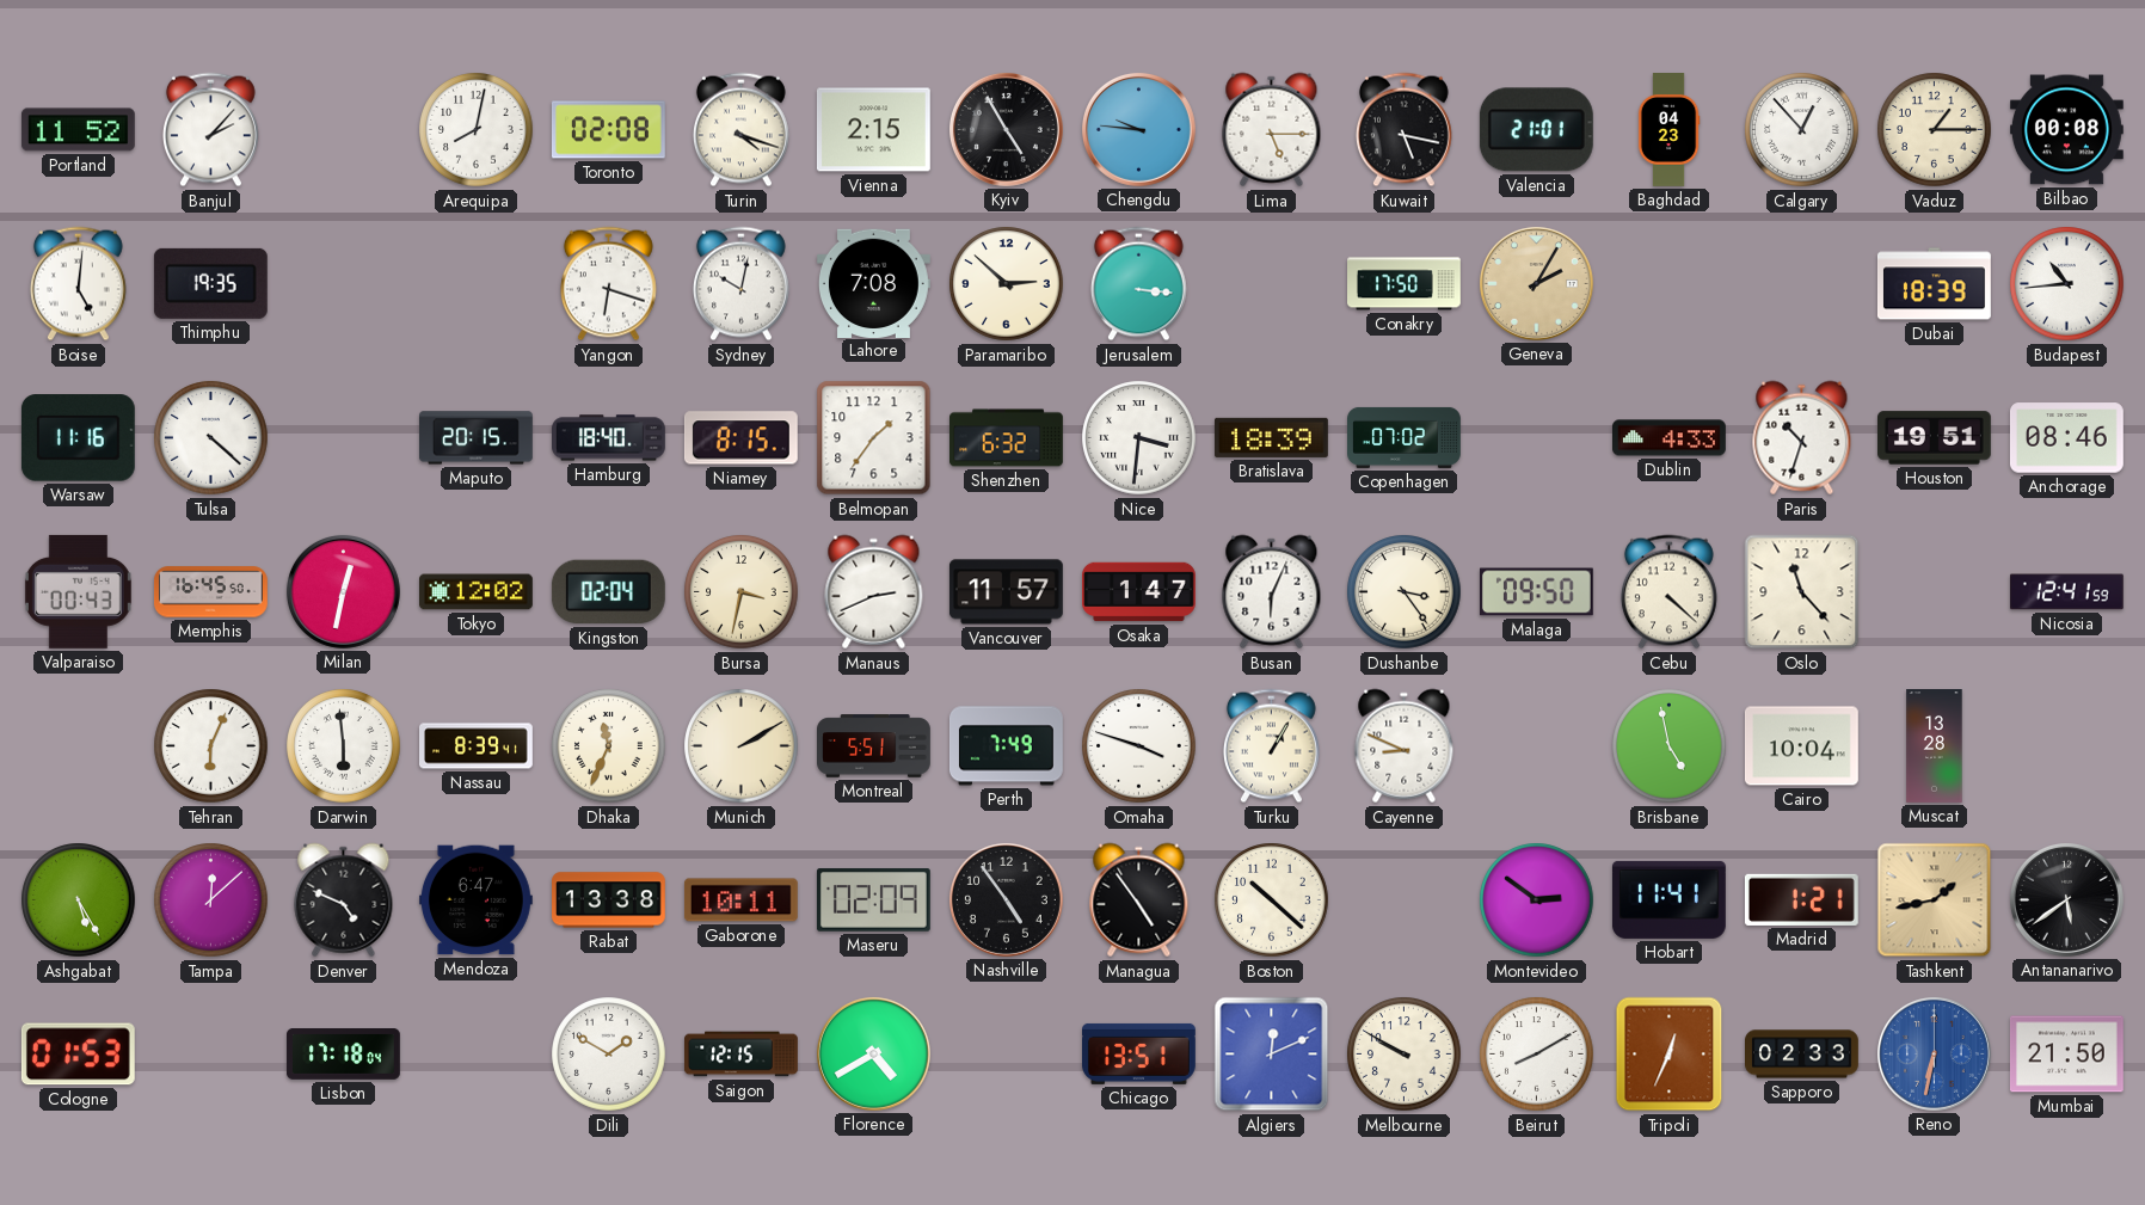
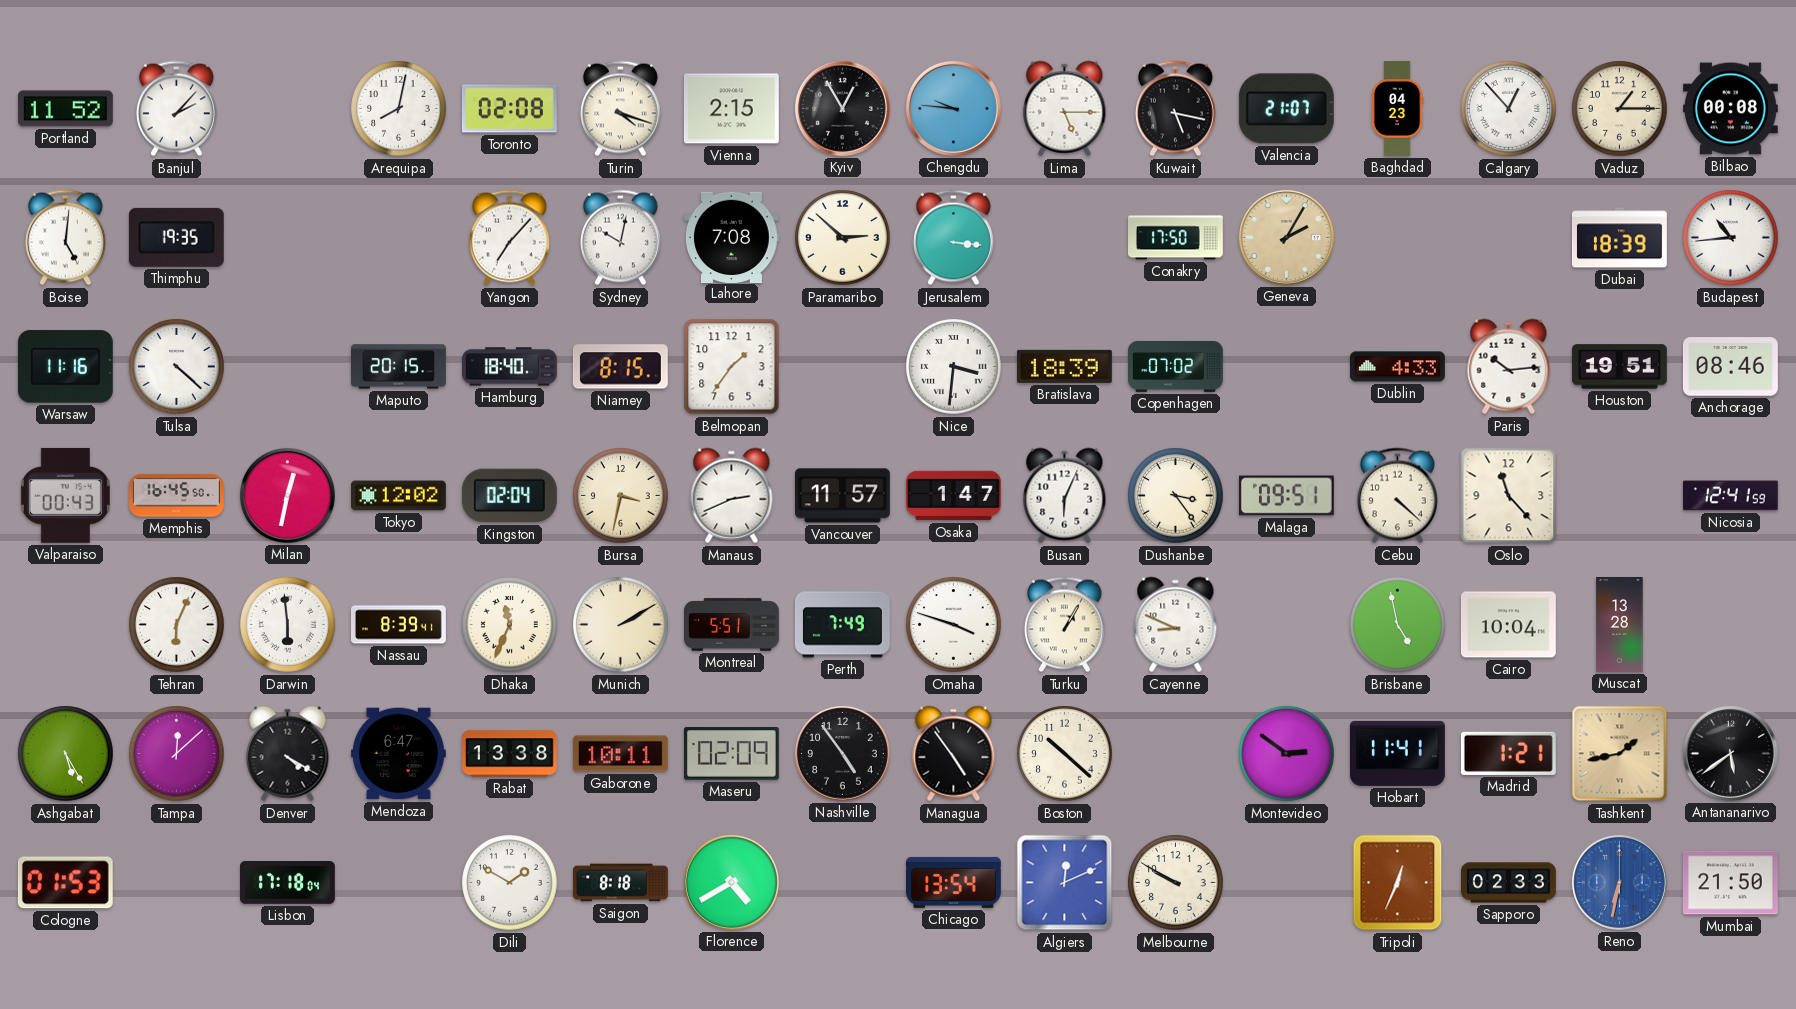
Kyiv: 4:55 -> 12:55 (842, 108)
Valencia: 21:01 -> 21:07 (1286, 109)
Yangon: 6:18 -> 7:07 (509, 238)
Shenzhen: 6:32 -> none (1007, 438)
Paris: 10:33 -> 10:14 (1509, 367)
Malaga: 09:50 -> 09:51 (1286, 496)
Denver: 4:49 -> 4:20 (288, 754)
Saigon: 12:15 -> 8:18 (621, 883)
Chicago: 13:51 -> 13:54 (954, 882)
Beirut: 8:10 -> none (1537, 1055)
